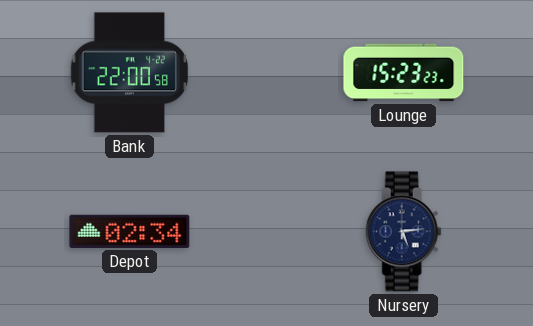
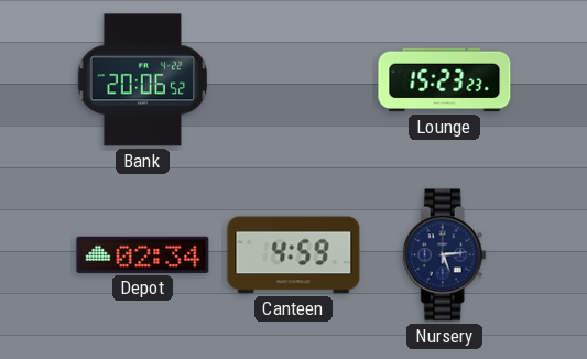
Bank: 22:00 -> 20:06 (143, 80)
Canteen: none -> 4:59 (294, 255)
